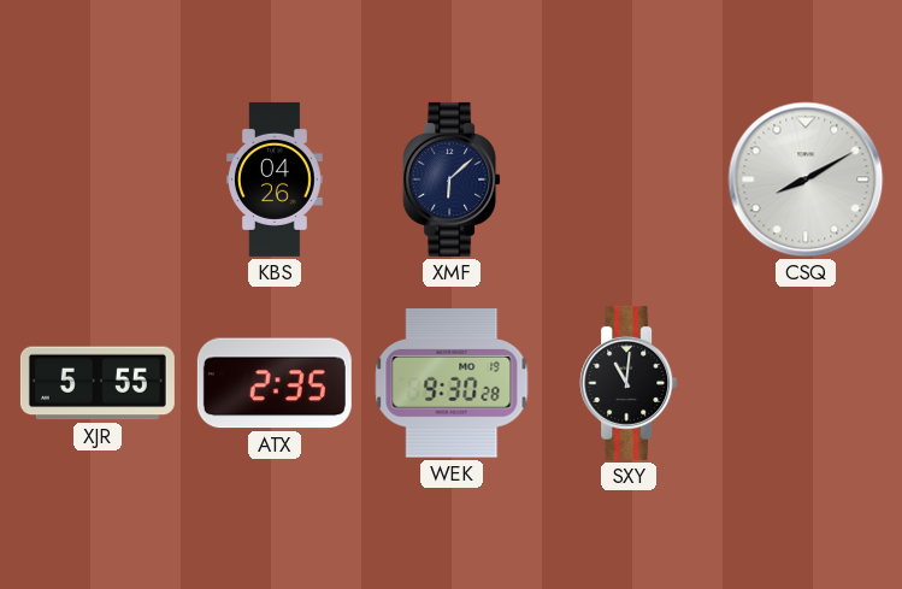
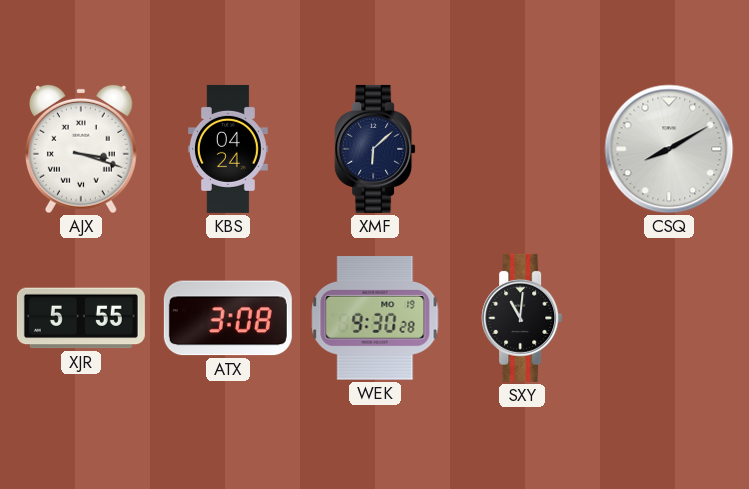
AJX: none -> 3:18 (82, 149)
KBS: 04:26 -> 04:24 (228, 149)
ATX: 2:35 -> 3:08 (228, 318)
